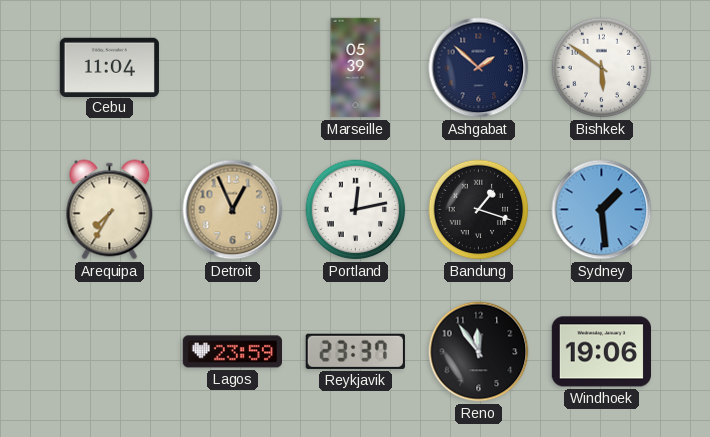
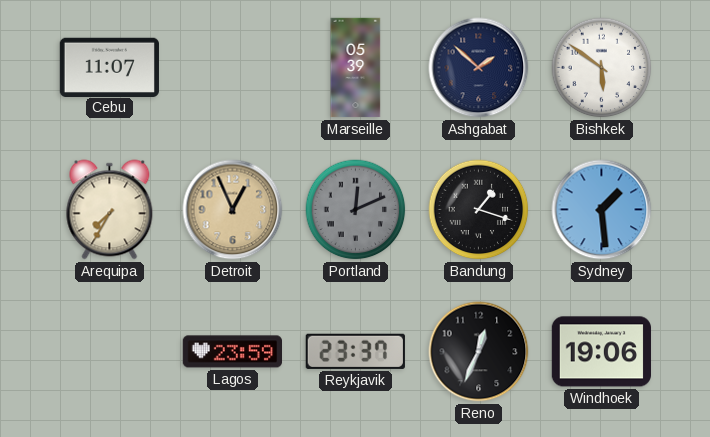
Cebu: 11:04 -> 11:07 (109, 67)
Portland: 12:13 -> 12:11 (356, 210)
Portland dial: white -> grey (356, 210)
Reno: 11:54 -> 12:34 (479, 352)
